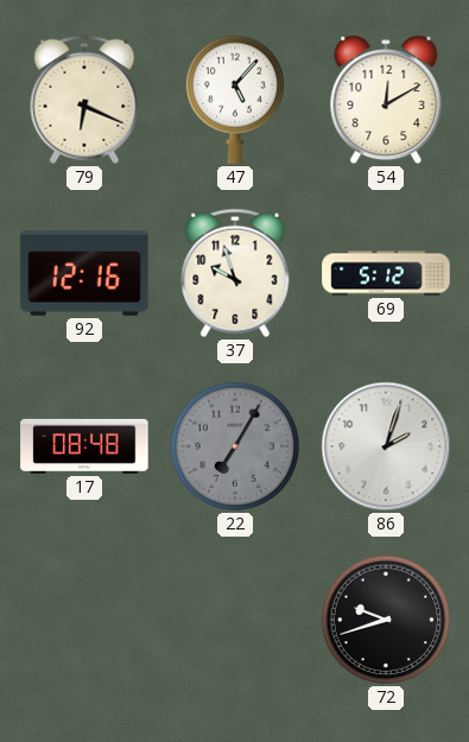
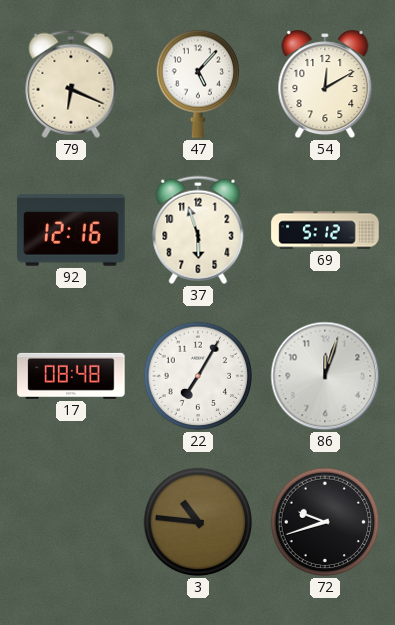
37: 9:57 -> 5:57 (198, 230)
22 dial: grey -> white (198, 376)
86: 2:03 -> 12:03 (325, 376)
3: none -> 10:46 (198, 522)
